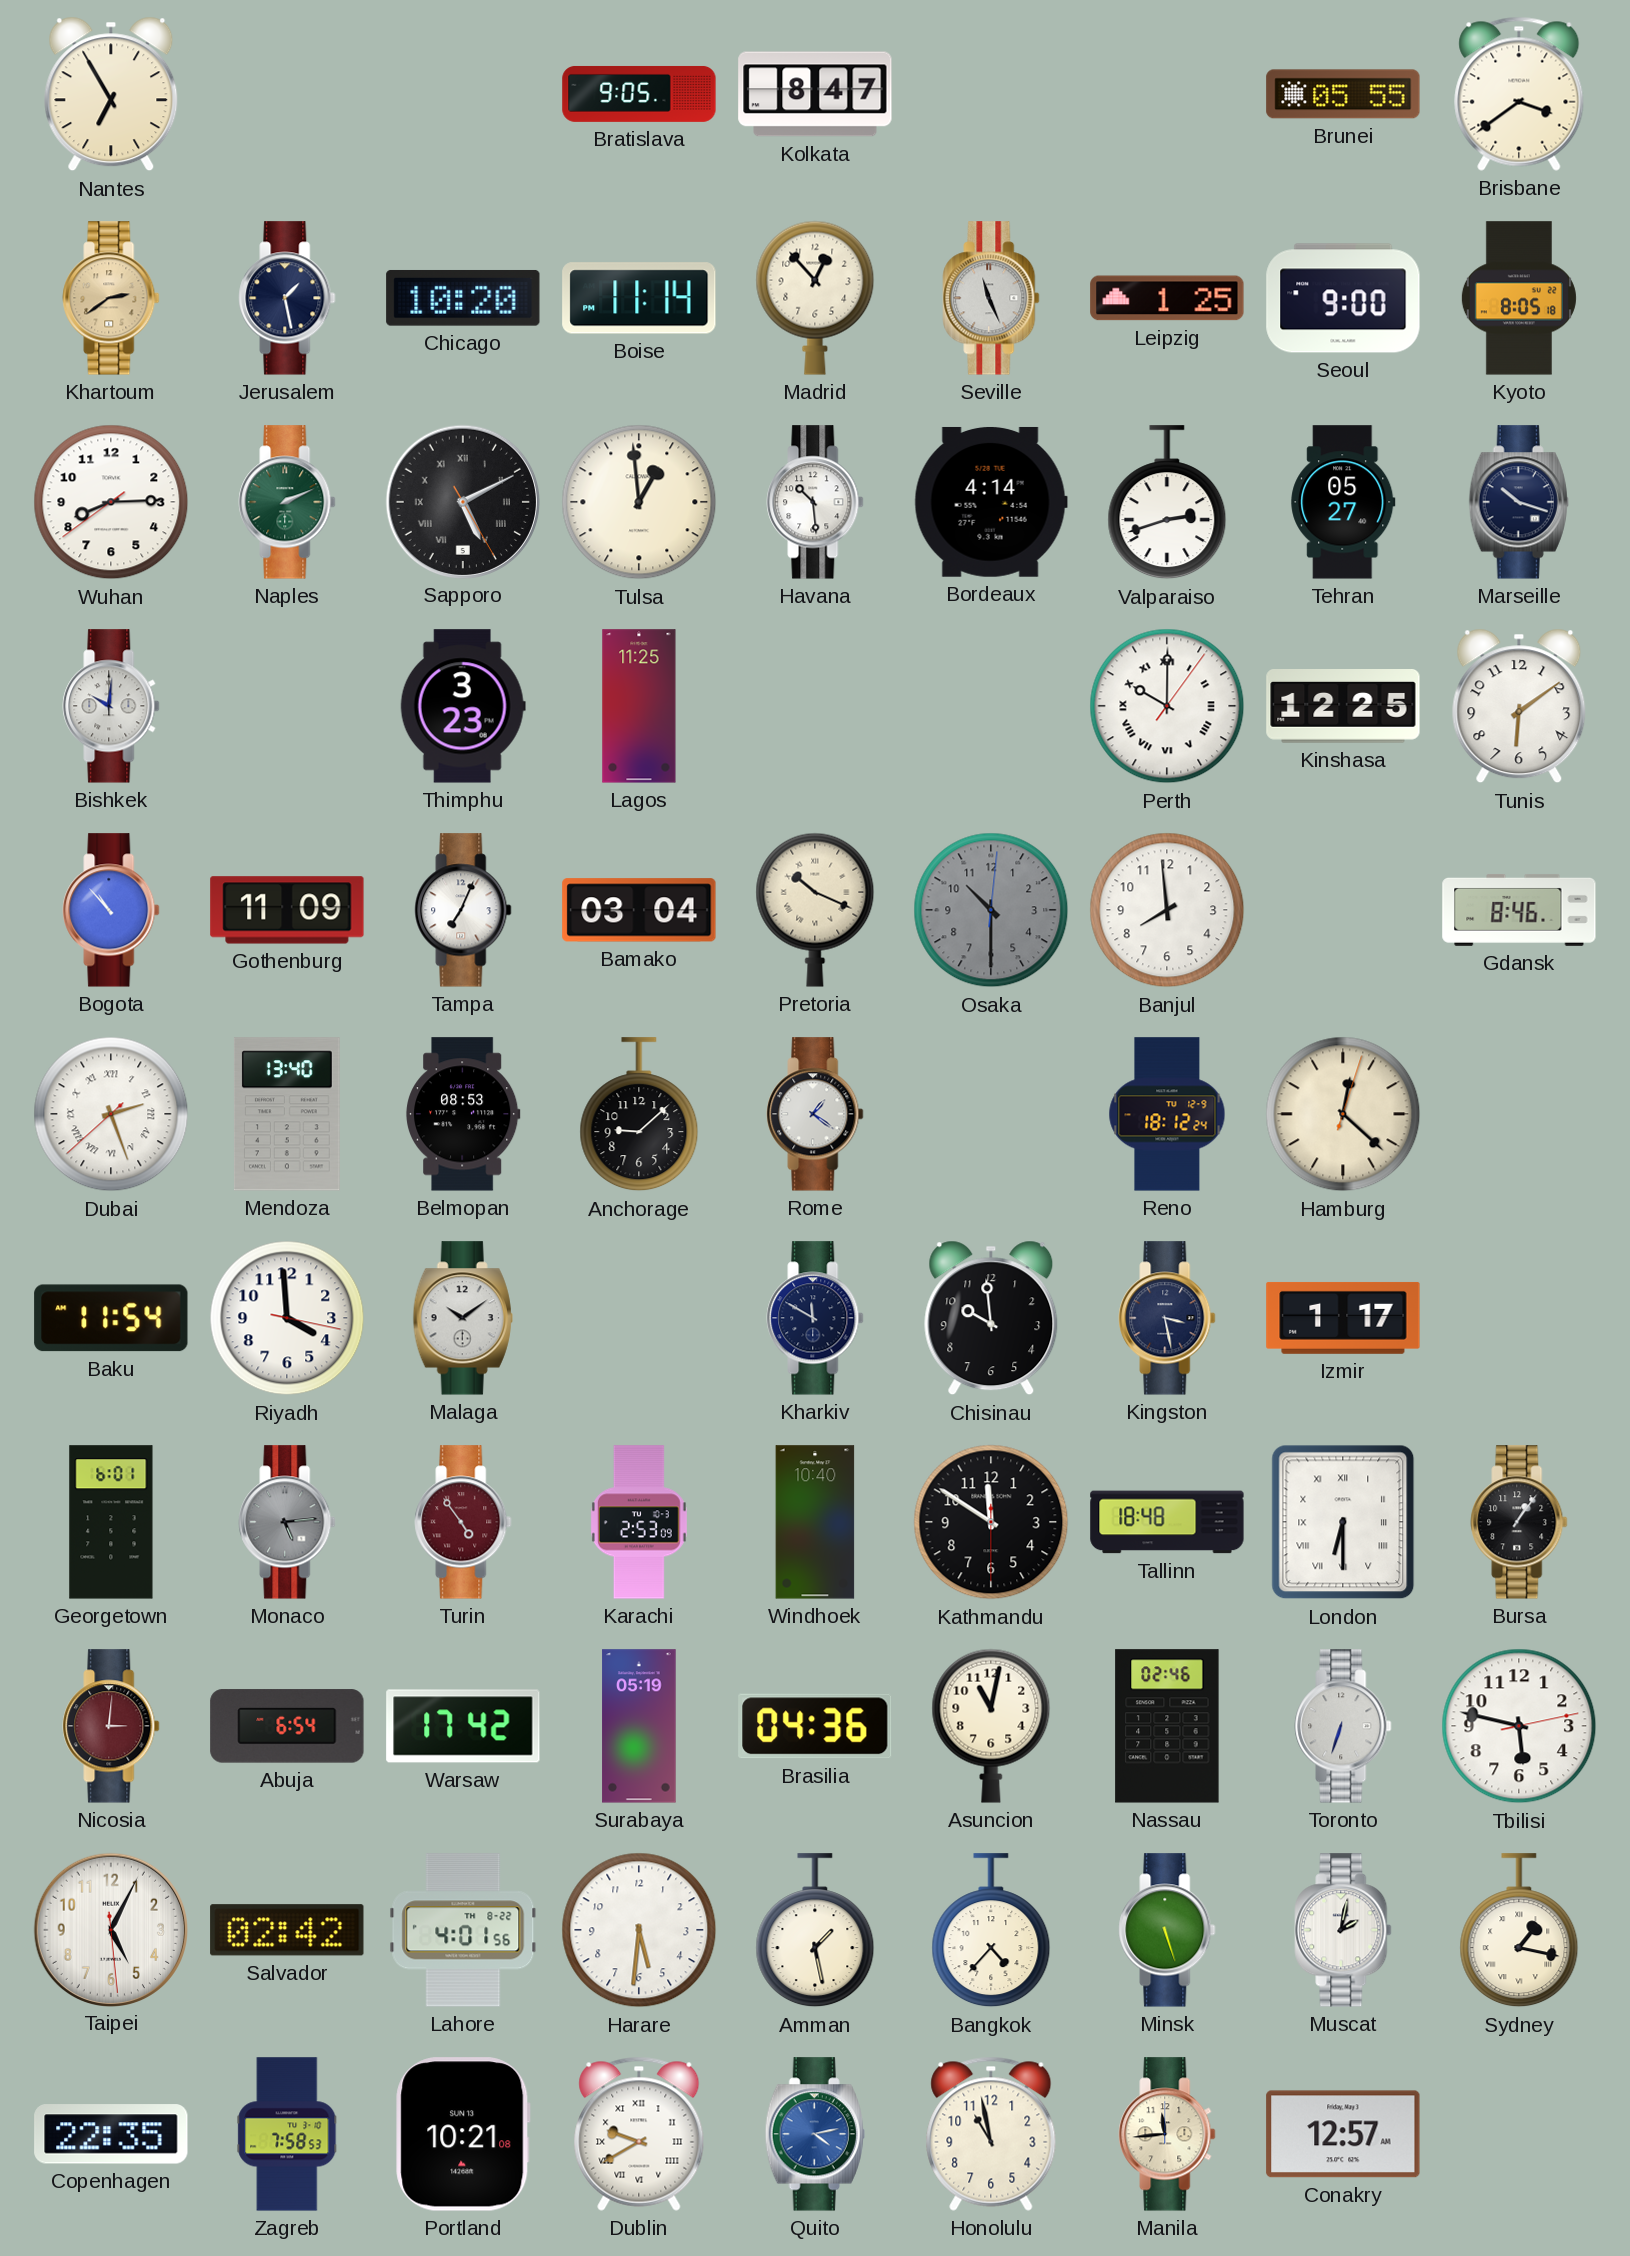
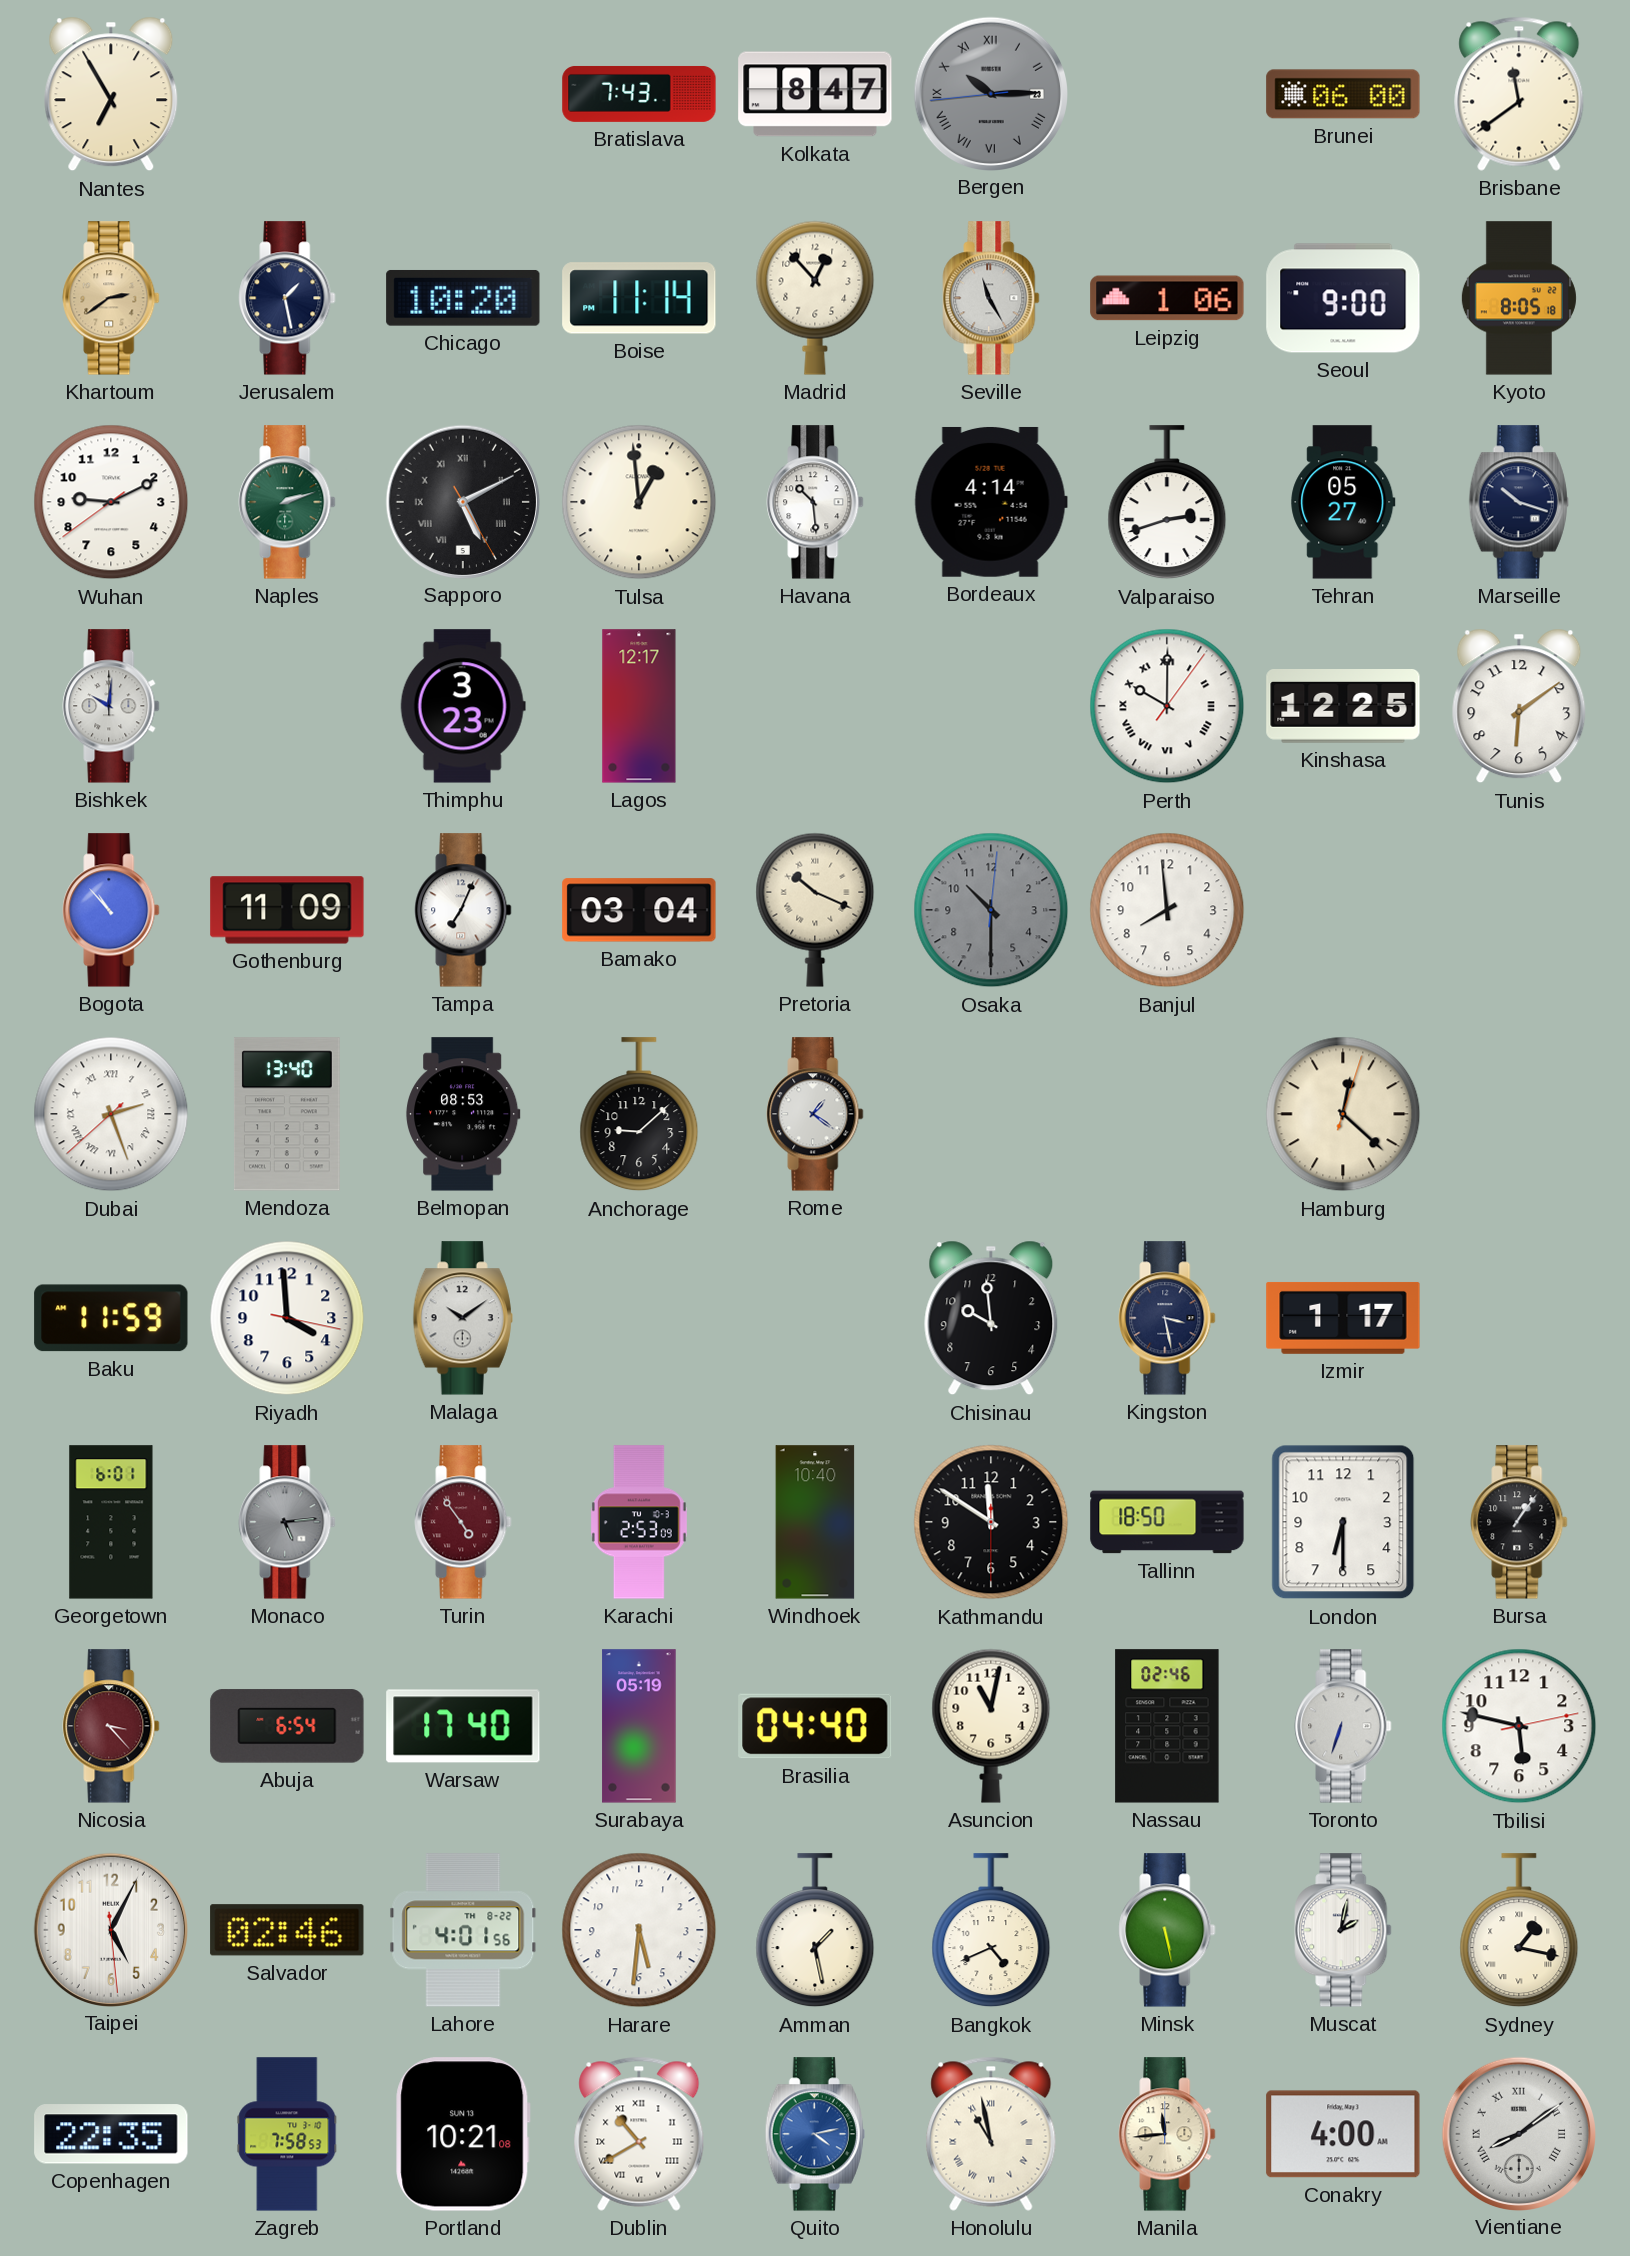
Bratislava: 9:05 -> 7:43 (639, 94)
Bergen: none -> 10:14 (990, 93)
Brunei: 05:55 -> 06:00 (1343, 94)
Brisbane: 3:39 -> 11:39 (1519, 94)
Seville: 11:26 -> 11:25 (991, 298)
Leipzig: 1:25 -> 1:06 (1167, 298)
Wuhan: 8:14 -> 9:10 (111, 502)
Naples: 2:11 -> 2:12 (287, 502)
Lagos: 11:25 -> 12:17 (639, 706)
Gdansk: 8:46 -> none (1519, 910)
Reno: 18:12 -> none (1167, 1114)
Baku: 11:54 -> 11:59 (111, 1318)
Kharkiv: 11:50 -> none (815, 1318)
Tallinn: 18:48 -> 18:50 (1167, 1522)
London numerals: Roman -> Arabic (1343, 1522)
Nicosia: 3:01 -> 3:23 (111, 1726)
Warsaw: 17:42 -> 17:40 (463, 1726)
Brasilia: 04:36 -> 04:40 (815, 1726)
Salvador: 02:42 -> 02:46 (287, 1930)
Bangkok: 4:37 -> 4:41 (991, 1931)
Minsk: 5:27 -> 5:28 (1167, 1930)
Dublin: 9:40 -> 10:40 (639, 2134)
Honolulu numerals: Arabic -> Roman (991, 2134)
Conakry: 12:57 -> 4:00 (1343, 2134)
Vientiane: none -> 8:09 (1518, 2133)
